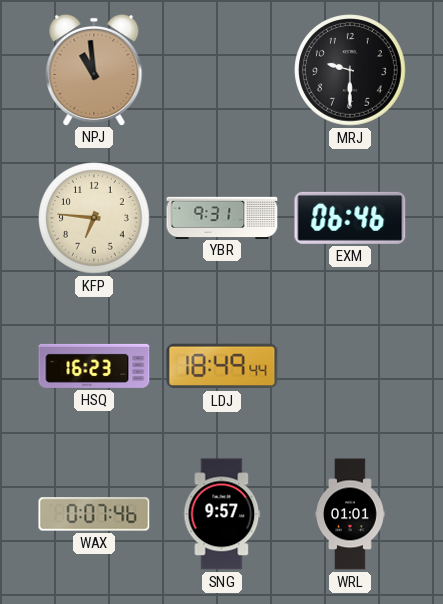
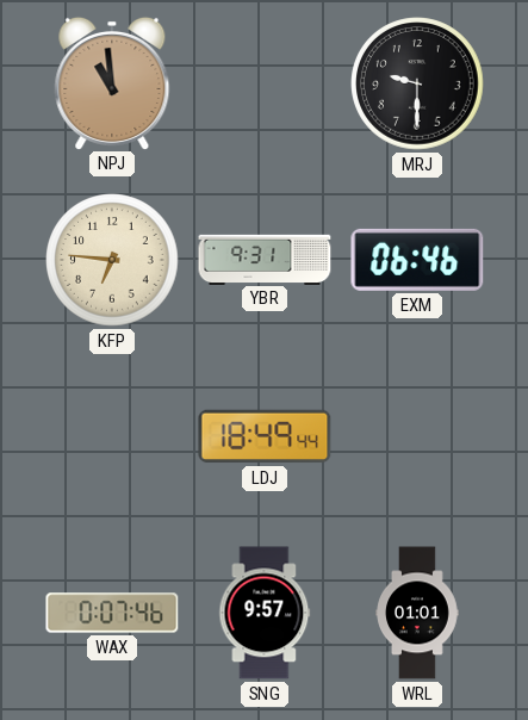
HSQ: 16:23 -> none (94, 366)
